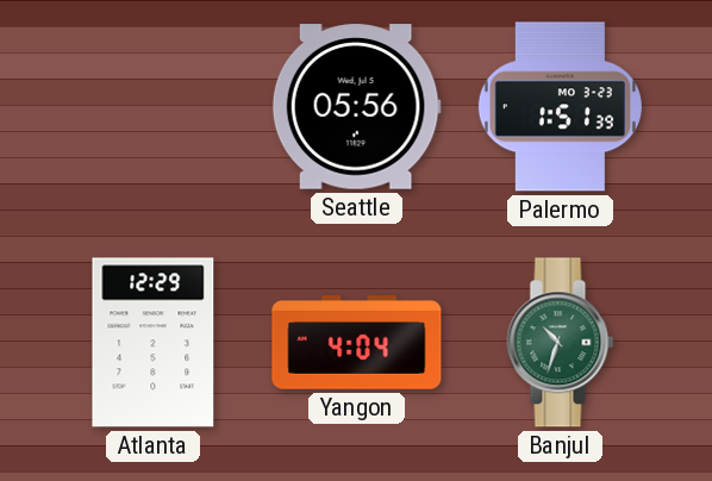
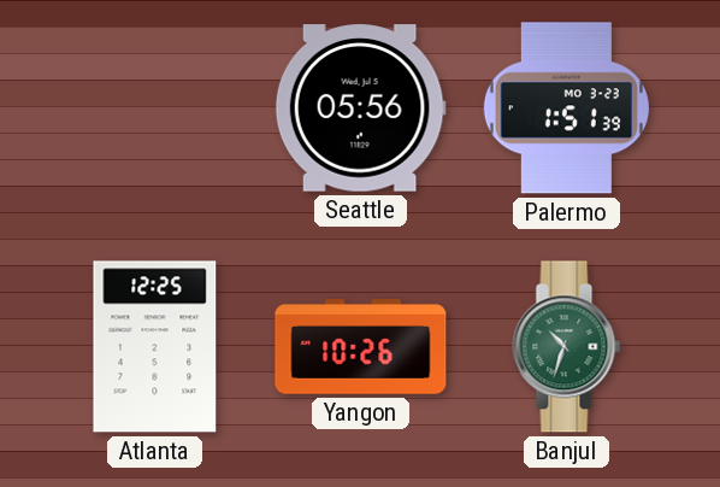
Atlanta: 12:29 -> 12:25 (155, 347)
Yangon: 4:04 -> 10:26 (361, 347)
